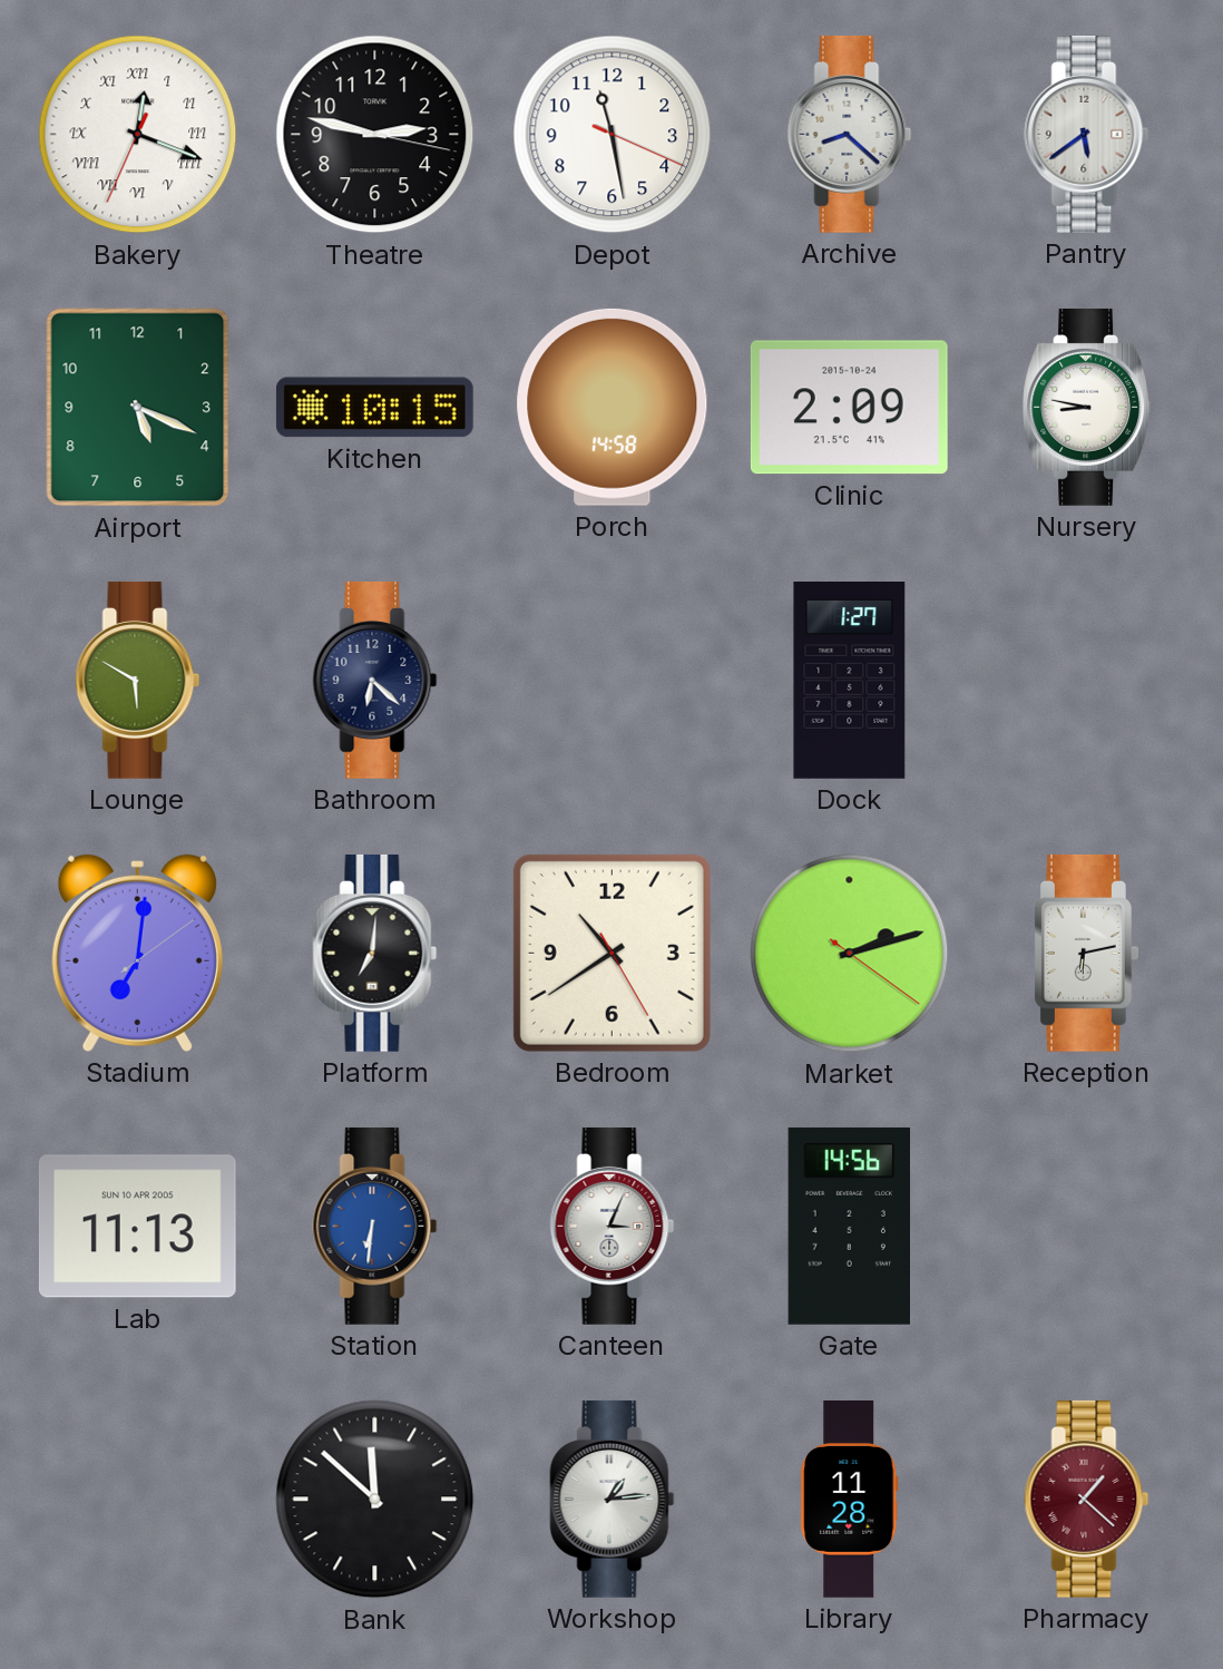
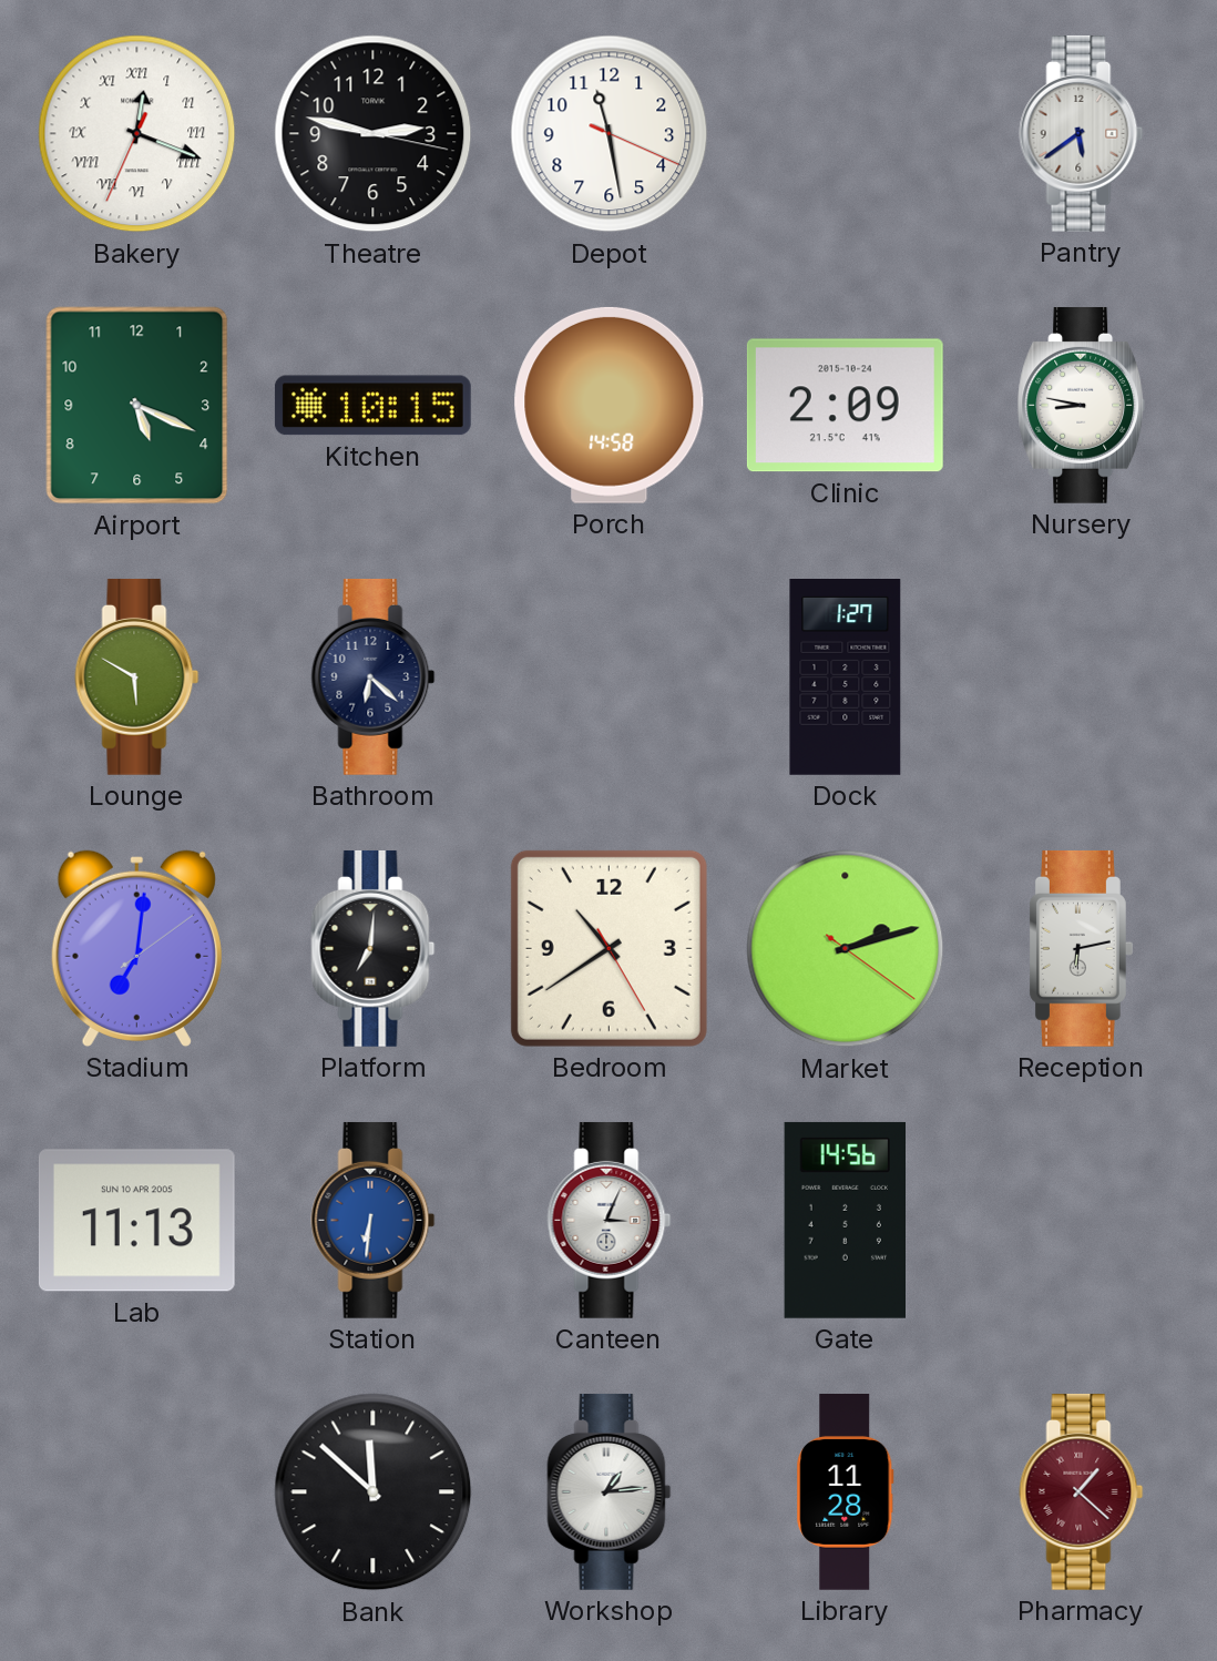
Archive: 8:22 -> none (850, 134)
